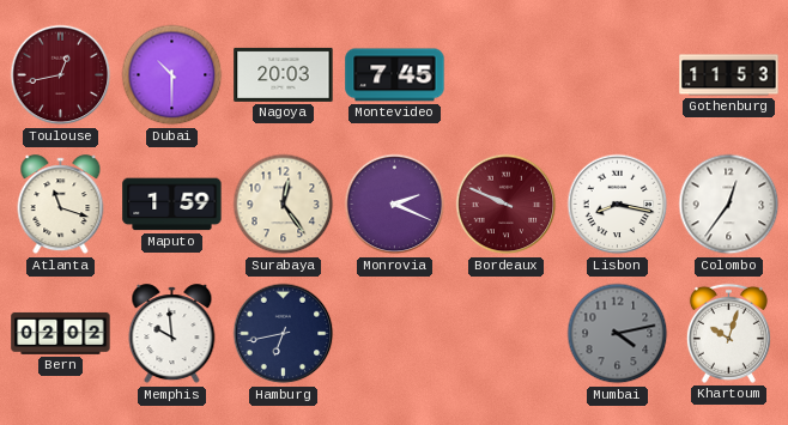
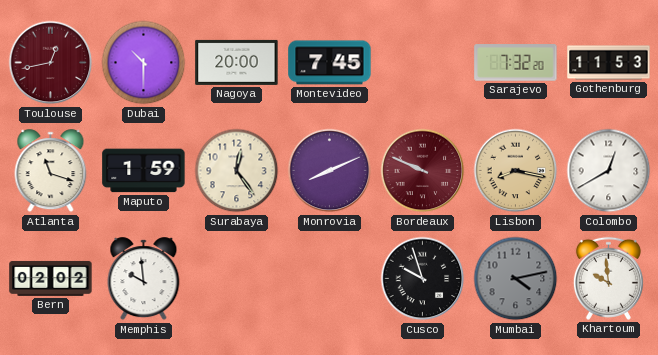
Nagoya: 20:03 -> 20:00 (237, 62)
Sarajevo: none -> 7:32 (516, 63)
Monrovia: 2:19 -> 8:11 (330, 171)
Lisbon dial: white -> champagne (516, 171)
Colombo: 12:36 -> 12:40 (609, 171)
Hamburg: 6:43 -> none (284, 334)
Cusco: none -> 9:57 (423, 279)
Khartoum: 10:03 -> 9:59 (608, 278)
